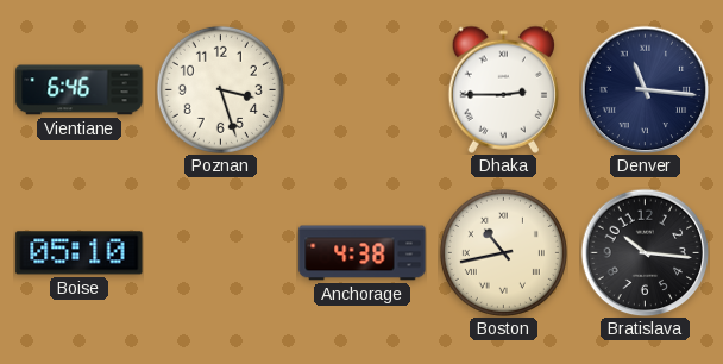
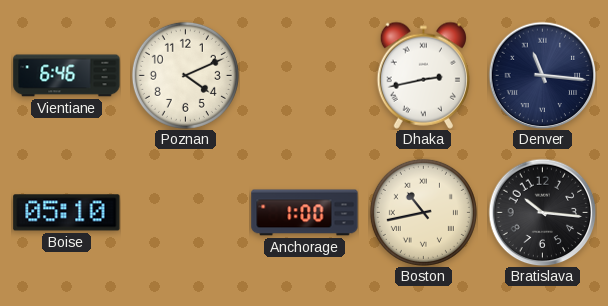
Poznan: 3:27 -> 4:11 (185, 75)
Dhaka: 2:45 -> 2:43 (423, 75)
Anchorage: 4:38 -> 1:00 (305, 213)
